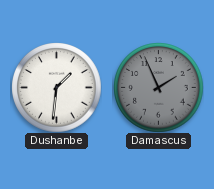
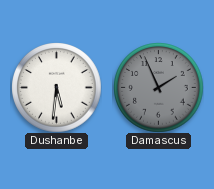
Dushanbe: 1:31 -> 5:31 (56, 87)
